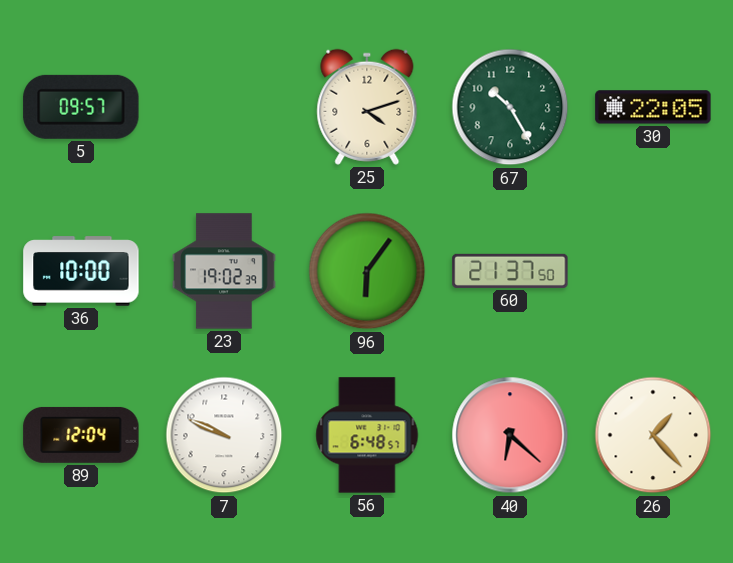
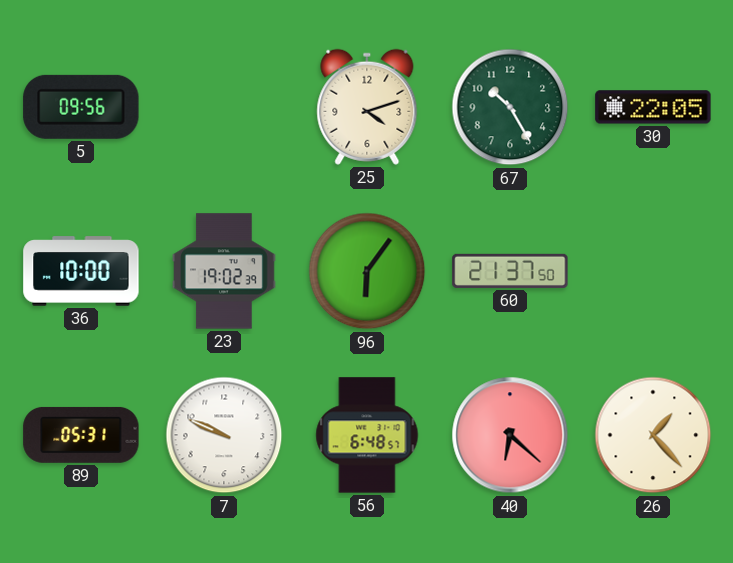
5: 09:57 -> 09:56 (81, 107)
89: 12:04 -> 05:31 (81, 435)
